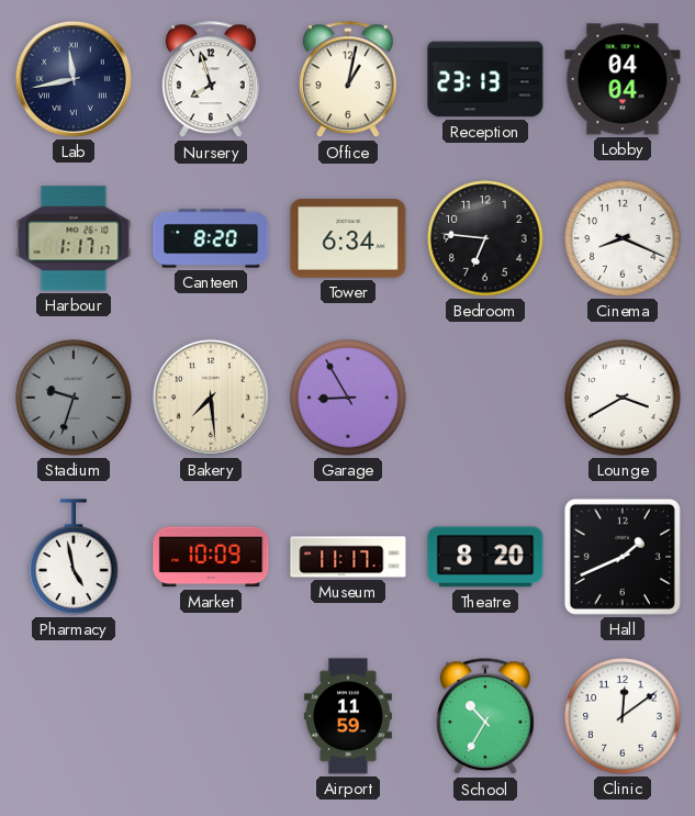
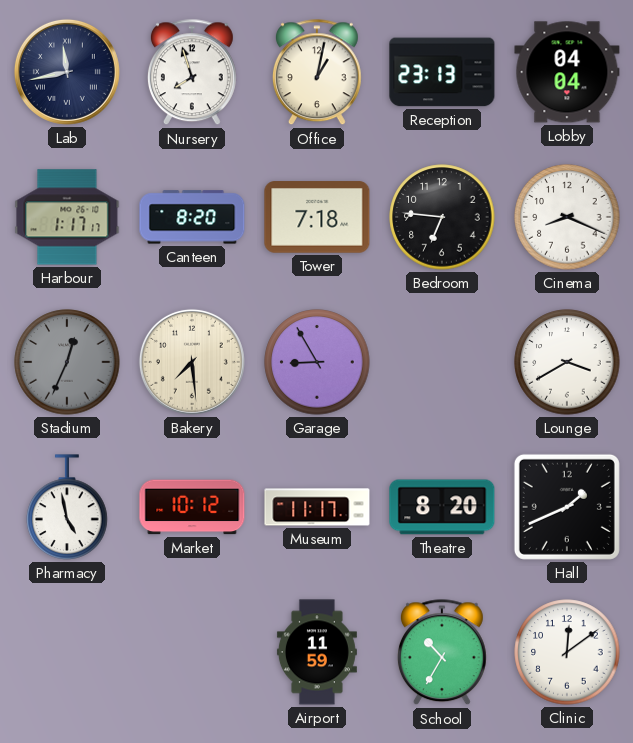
Tower: 6:34 -> 7:18 (317, 217)
Stadium: 9:33 -> 12:34 (67, 362)
Market: 10:09 -> 10:12 (192, 507)
